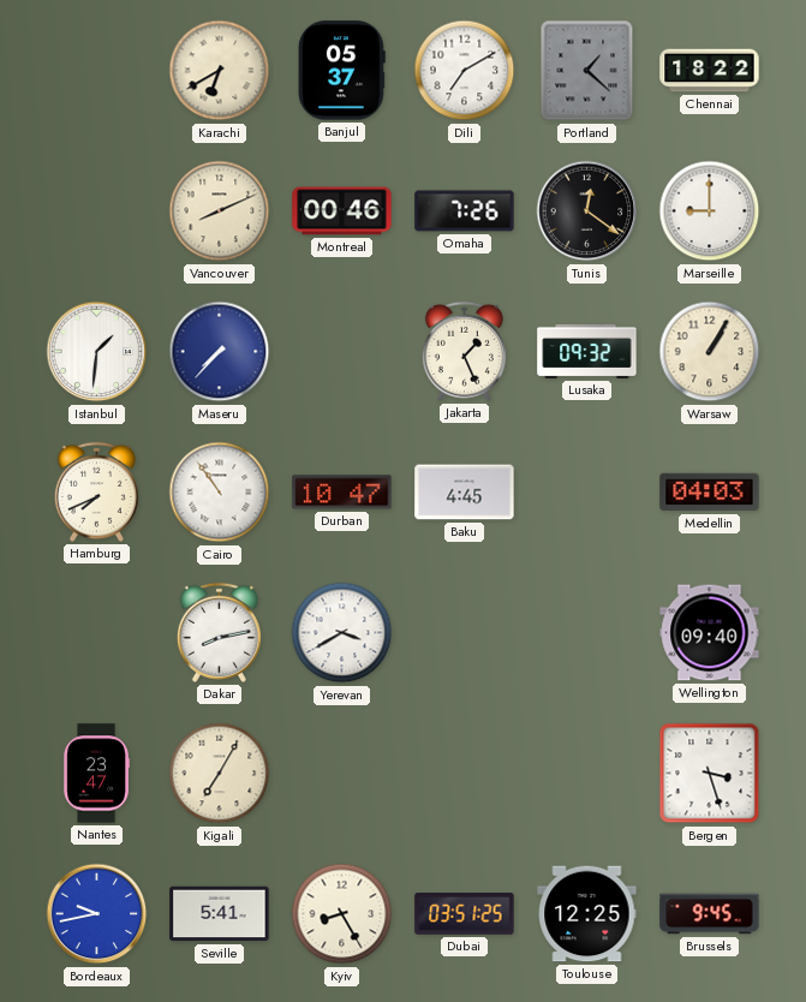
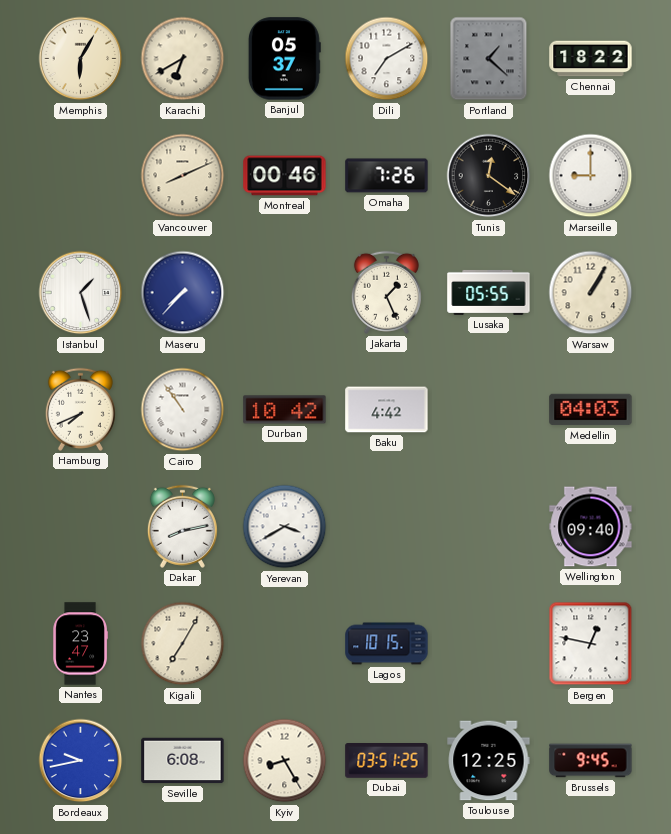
Memphis: none -> 6:05 (81, 59)
Istanbul: 1:31 -> 1:27 (81, 293)
Lusaka: 09:32 -> 05:55 (489, 292)
Durban: 10:47 -> 10:42 (285, 410)
Baku: 4:45 -> 4:42 (387, 410)
Lagos: none -> 10:15 (387, 644)
Bergen: 3:27 -> 12:47 (591, 644)
Seville: 5:41 -> 6:08 (183, 761)
